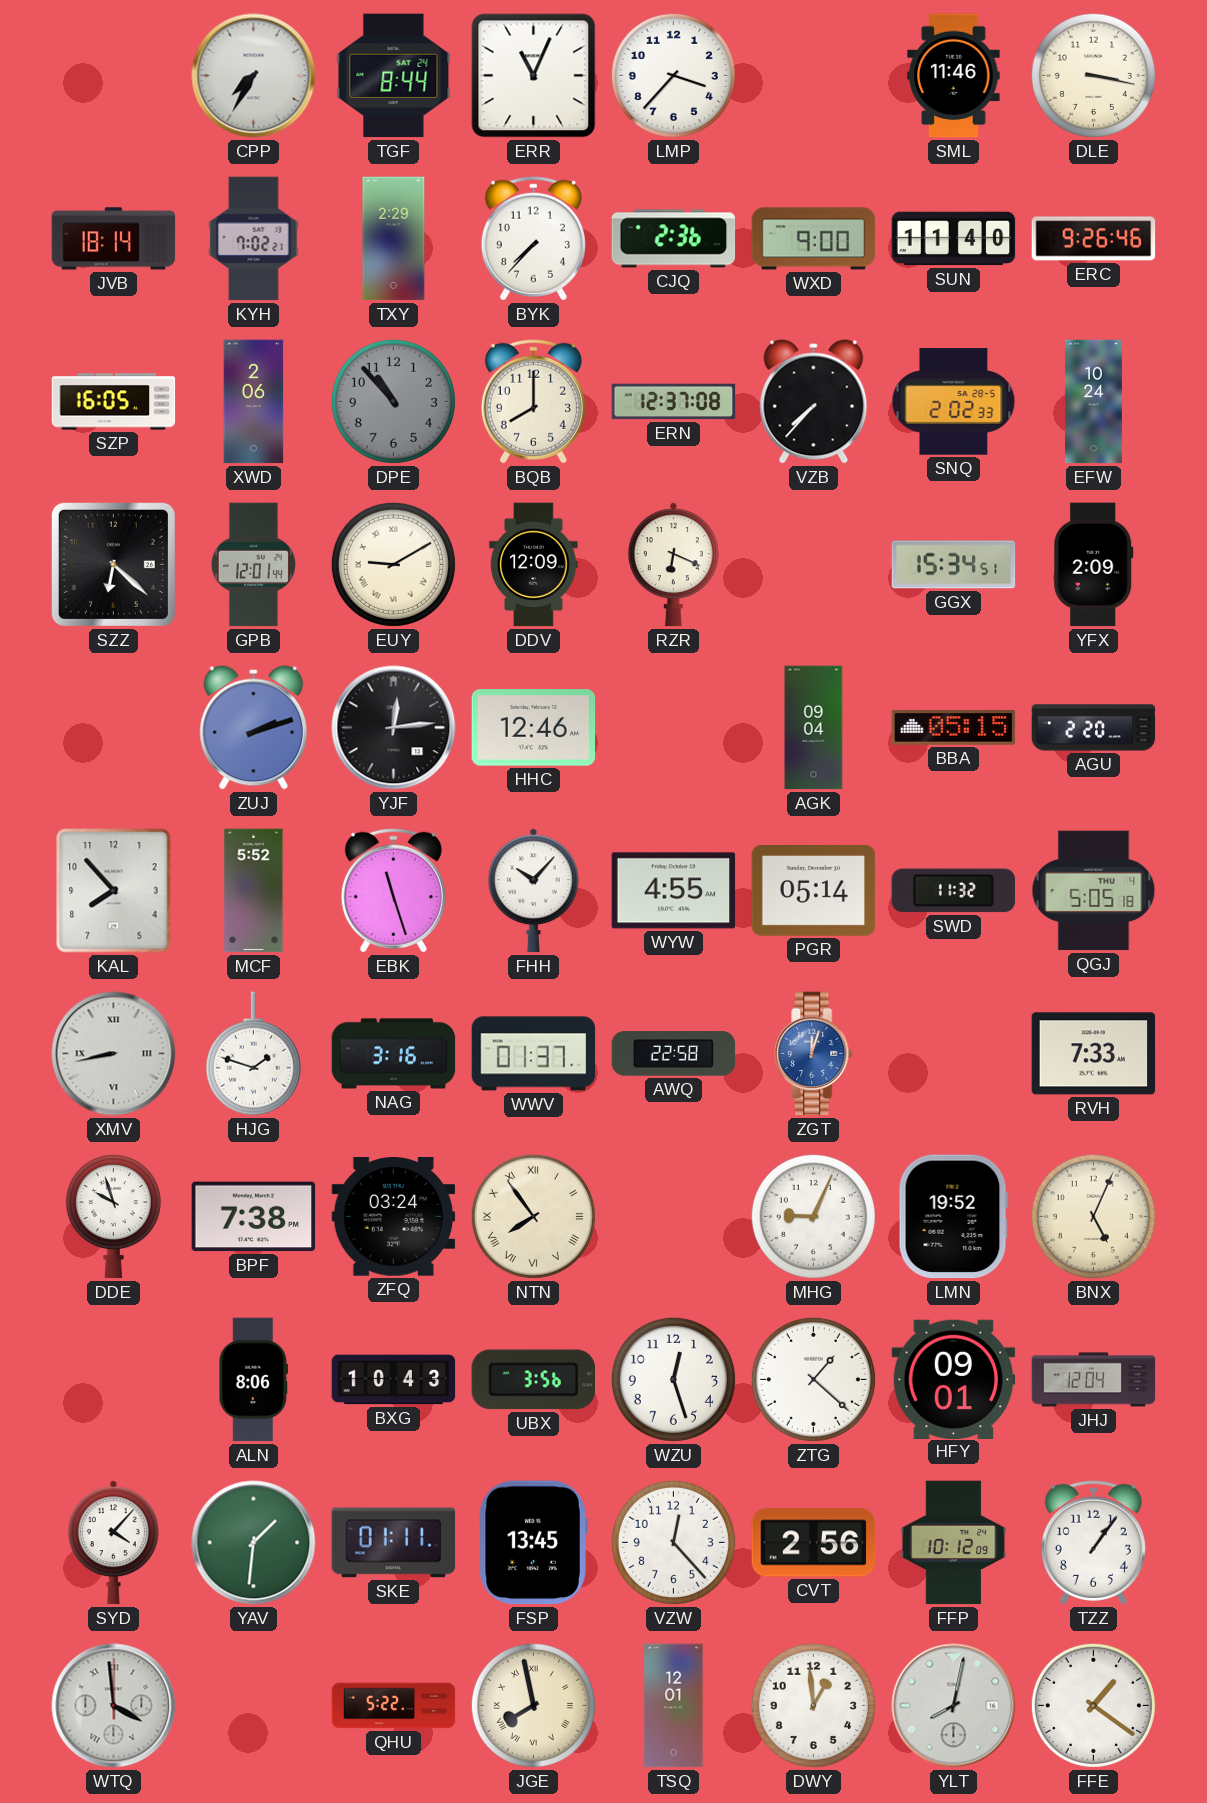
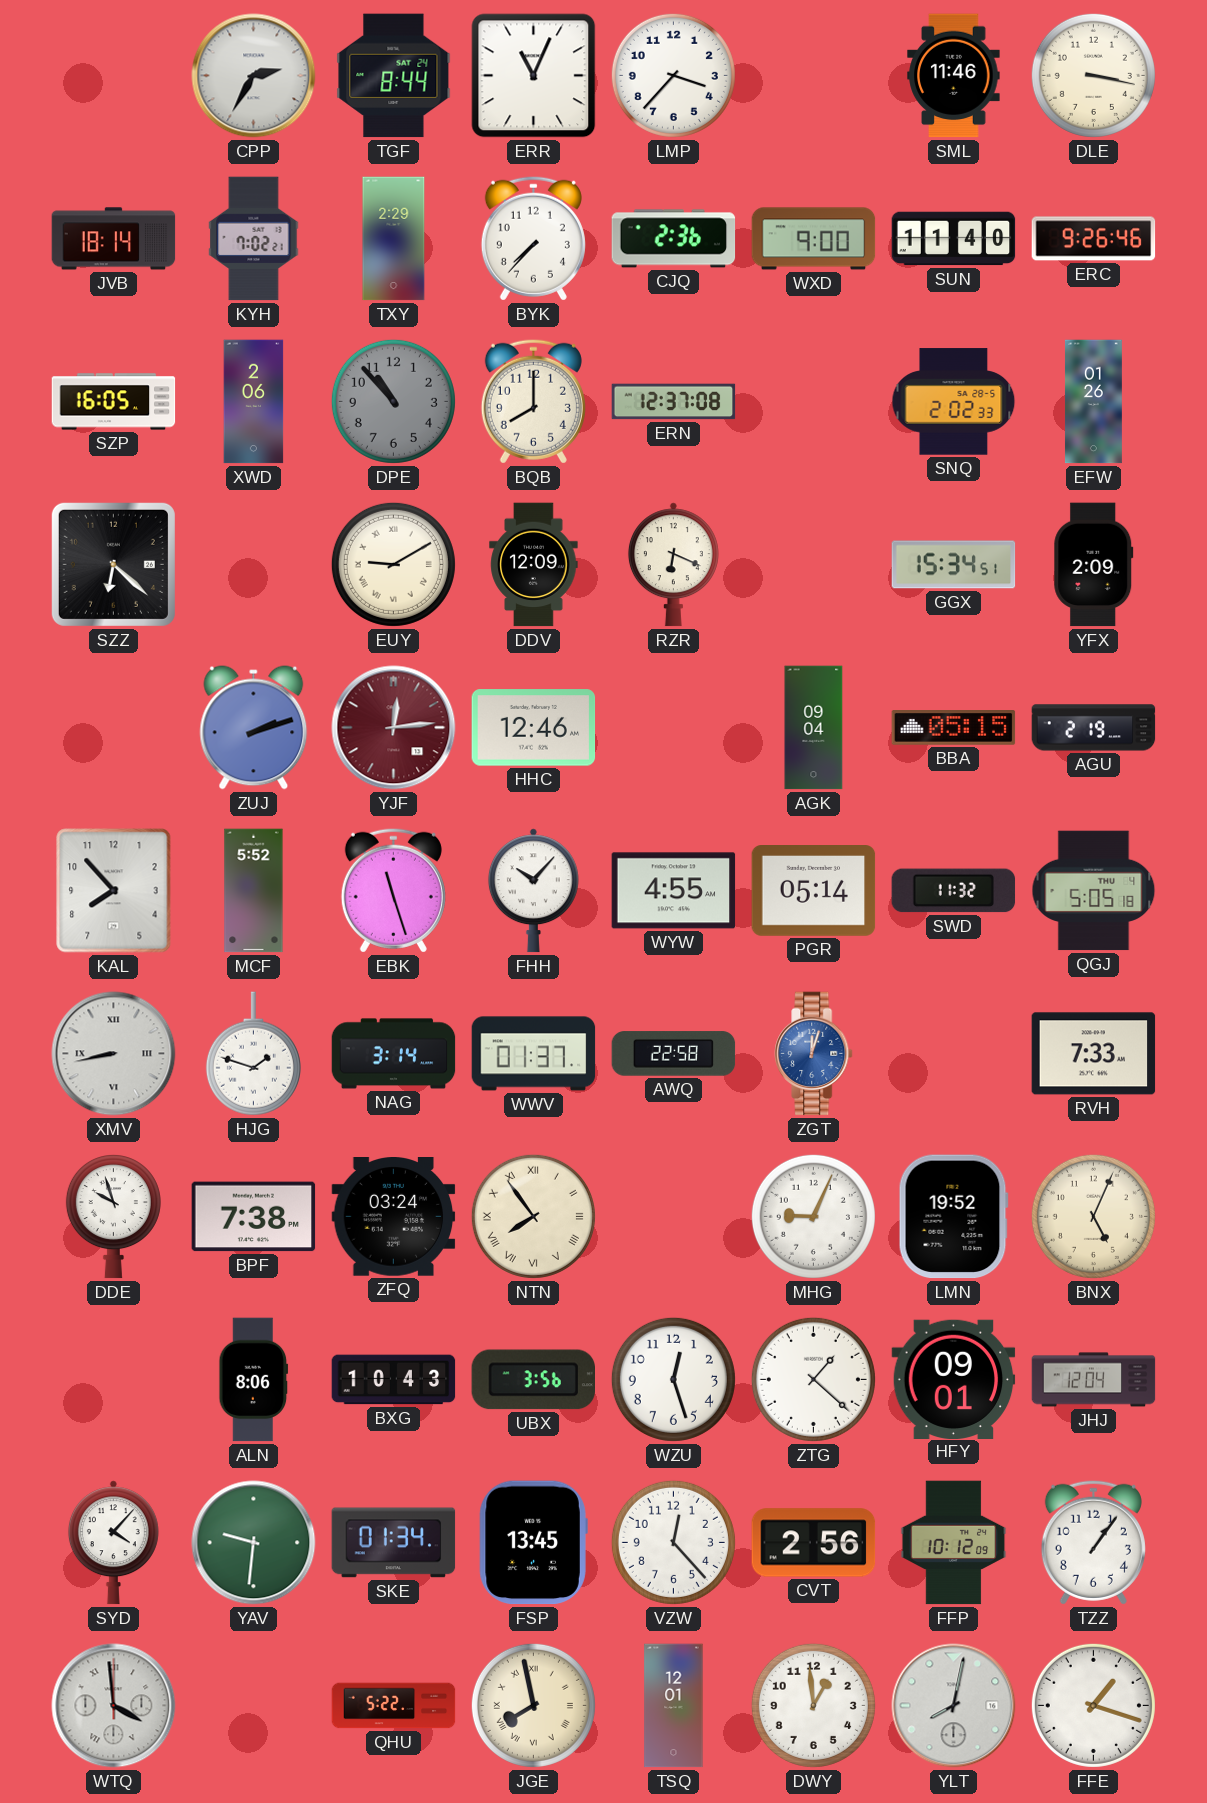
CPP: 7:35 -> 2:35 (254, 76)
VZB: 7:37 -> none (814, 402)
EFW: 10:24 -> 01:26 (1093, 402)
GPB: 12:01 -> none (253, 565)
YJF dial: black -> burgundy (394, 728)
AGU: 2:20 -> 2:19 (1094, 728)
NAG: 3:16 -> 3:14 (394, 1054)
YAV: 1:31 -> 9:31 (254, 1543)
SKE: 01:11 -> 01:34 (394, 1543)
FFE: 1:21 -> 1:18 (1093, 1705)
